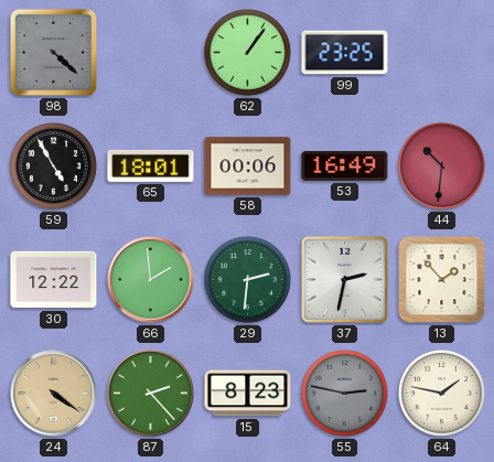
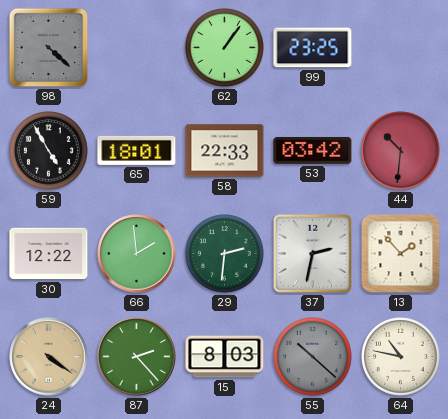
58: 00:06 -> 22:33 (225, 151)
53: 16:49 -> 03:42 (313, 150)
15: 8:23 -> 8:03 (225, 357)
55: 2:47 -> 10:22 (313, 357)
64: 1:47 -> 10:47 (401, 357)
